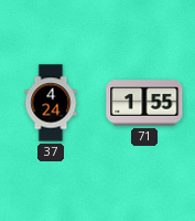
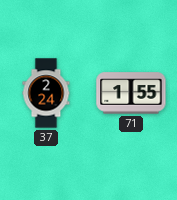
37: 4:24 -> 2:24 (46, 93)
